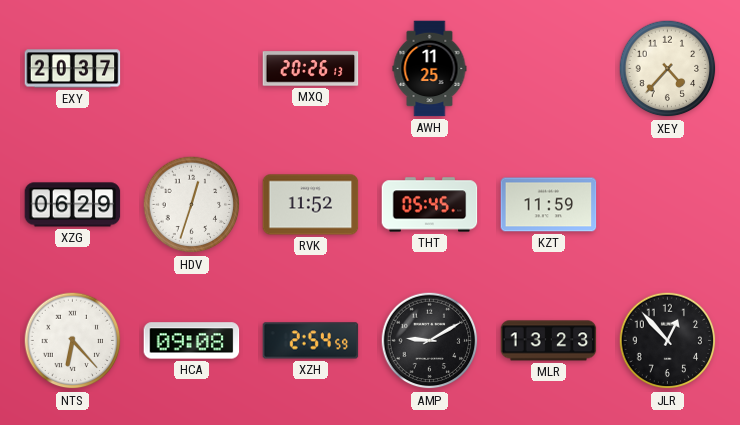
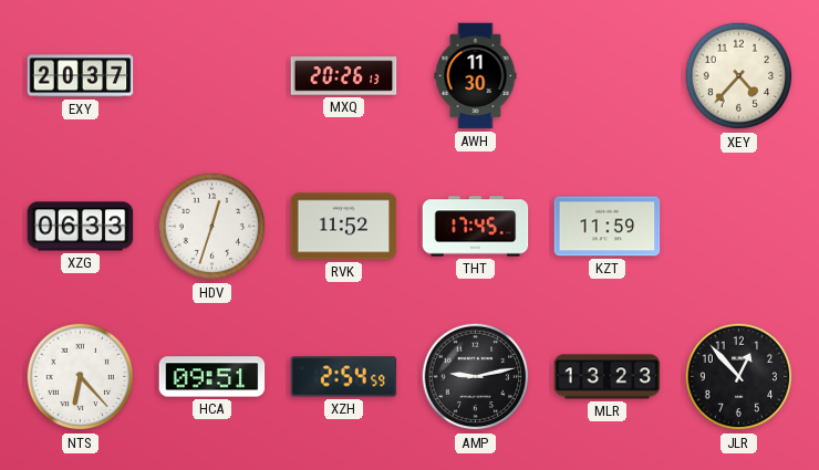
AWH: 11:25 -> 11:30 (476, 76)
XZG: 06:29 -> 06:33 (81, 227)
THT: 05:45 -> 17:45 (476, 227)
HCA: 09:08 -> 09:51 (212, 377)
AMP: 9:10 -> 9:13 (476, 377)
